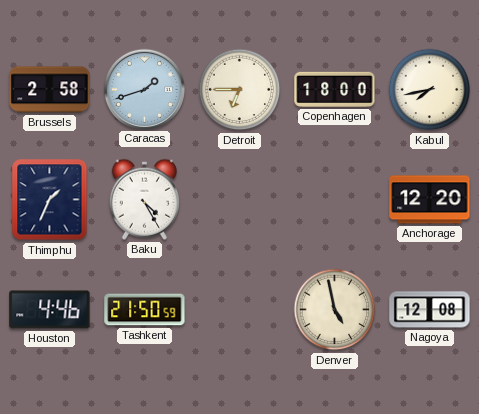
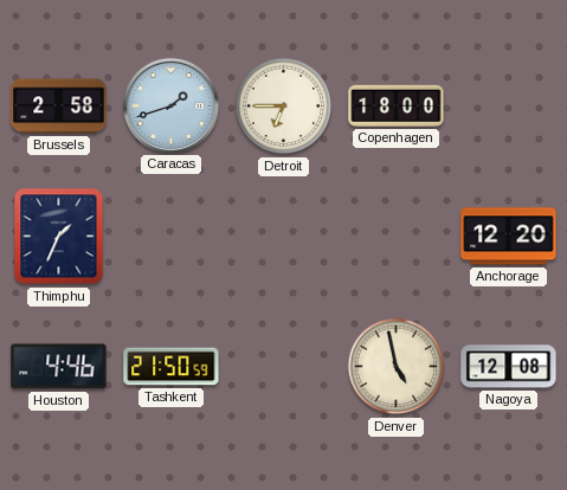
Kabul: 7:43 -> none (430, 90)
Baku: 4:25 -> none (144, 199)
